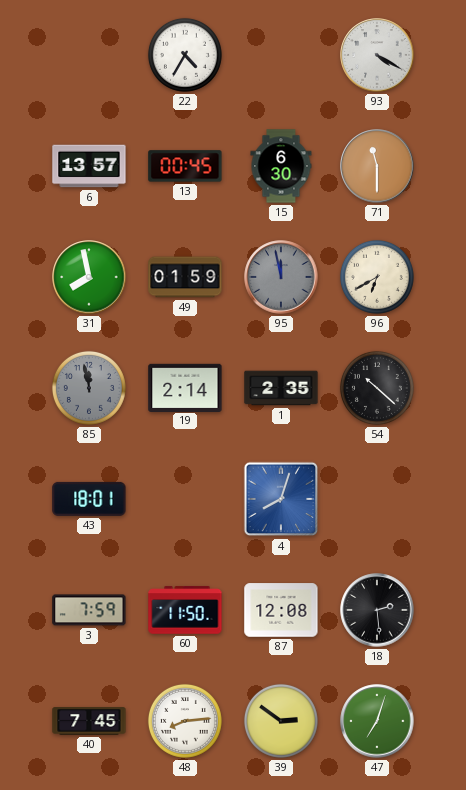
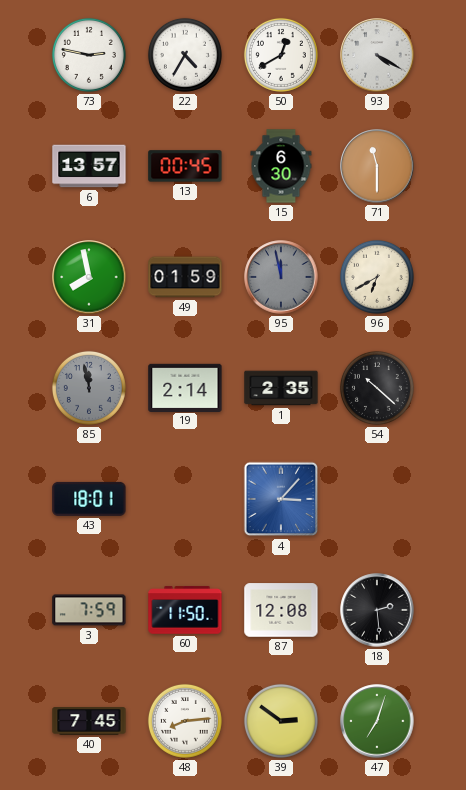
73: none -> 2:47 (89, 55)
50: none -> 12:40 (281, 55)
4: 8:03 -> 3:07 (281, 499)
